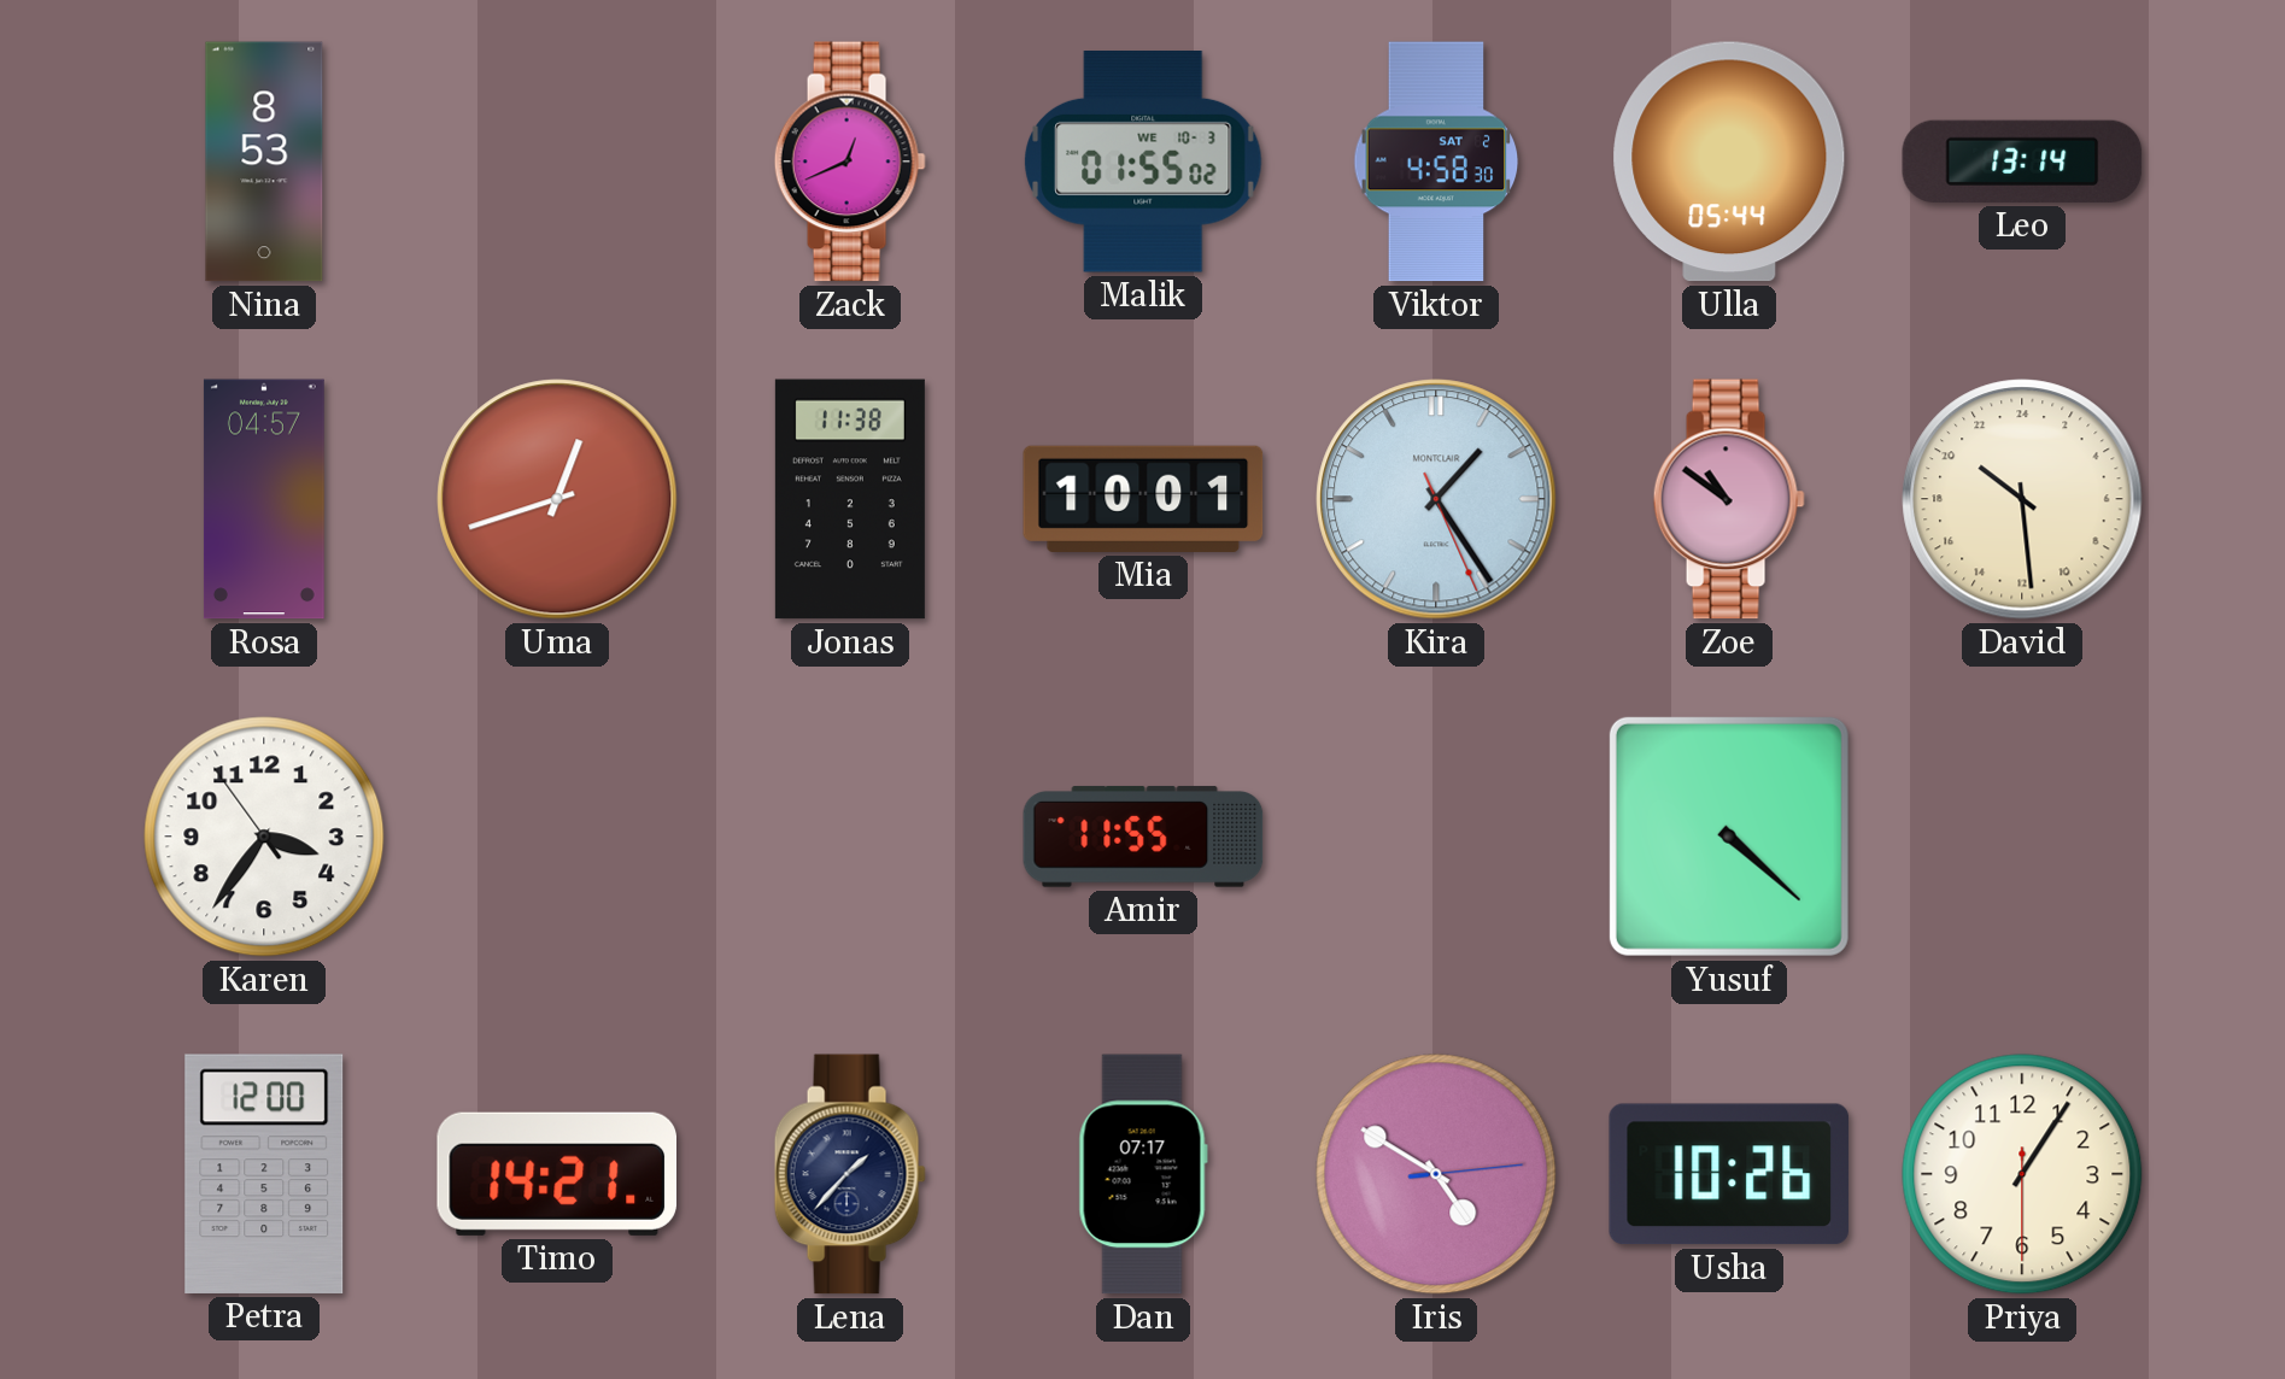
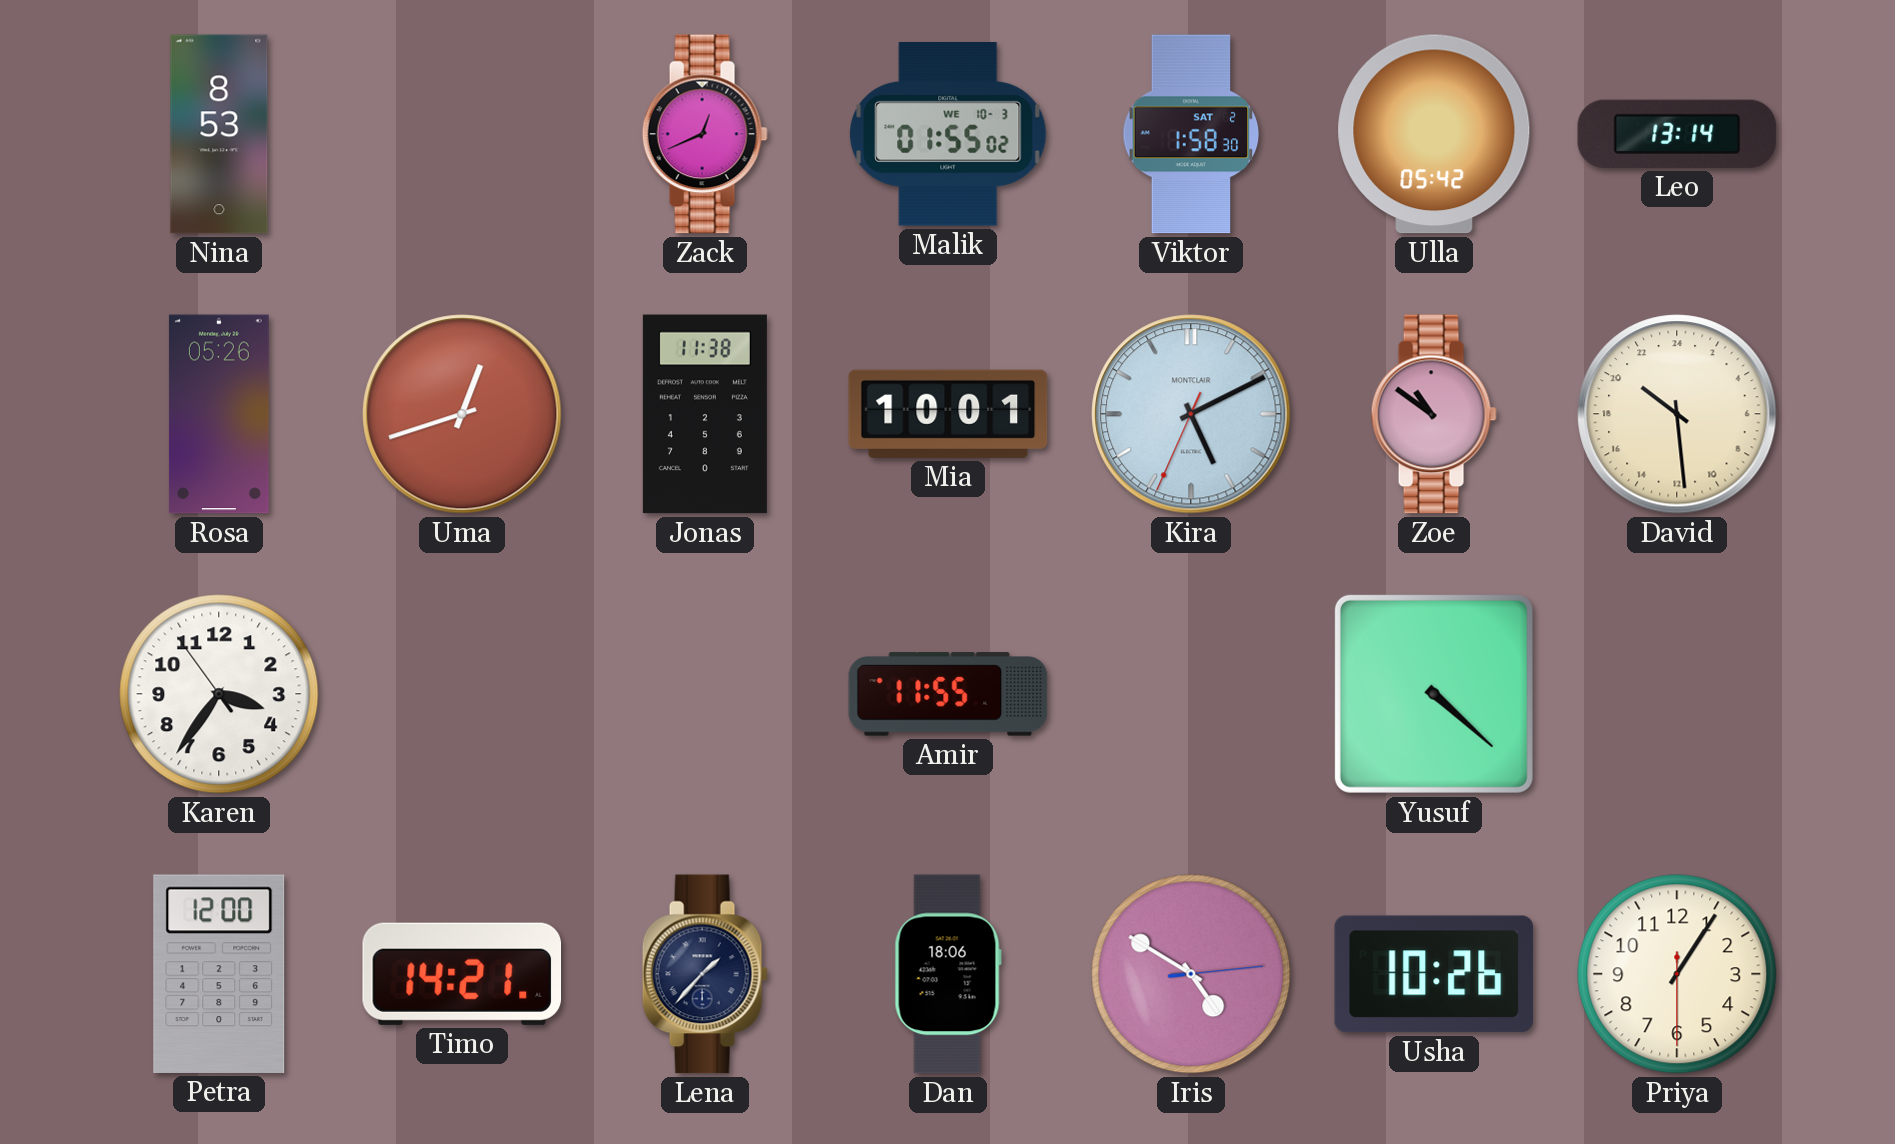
Viktor: 4:58 -> 1:58 (1191, 134)
Ulla: 05:44 -> 05:42 (1434, 134)
Rosa: 04:57 -> 05:26 (219, 414)
Kira: 1:24 -> 5:10 (1191, 414)
Dan: 07:17 -> 18:06 (948, 974)
